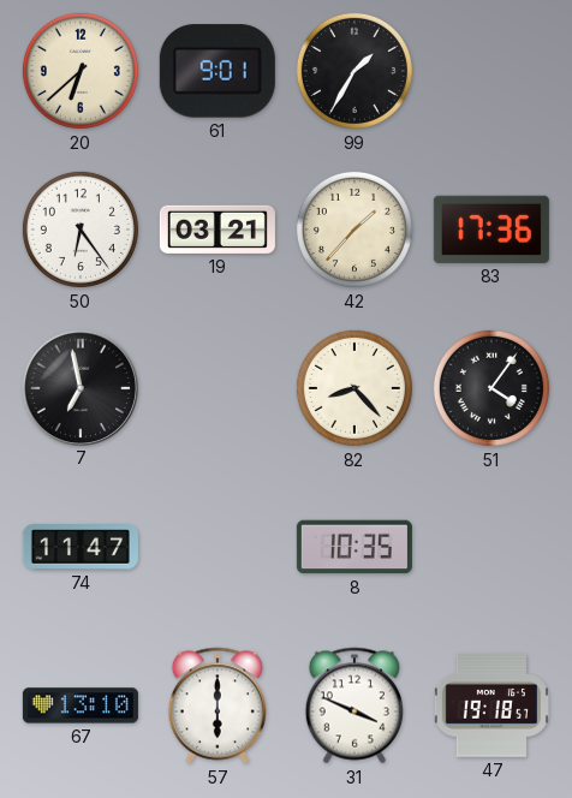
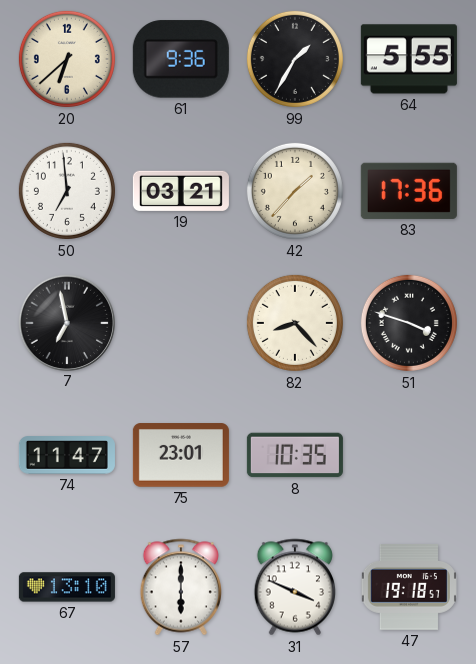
61: 9:01 -> 9:36 (181, 59)
64: none -> 5:55 (409, 59)
50: 6:24 -> 6:59 (67, 191)
51: 4:06 -> 3:48 (409, 323)
75: none -> 23:01 (181, 455)
